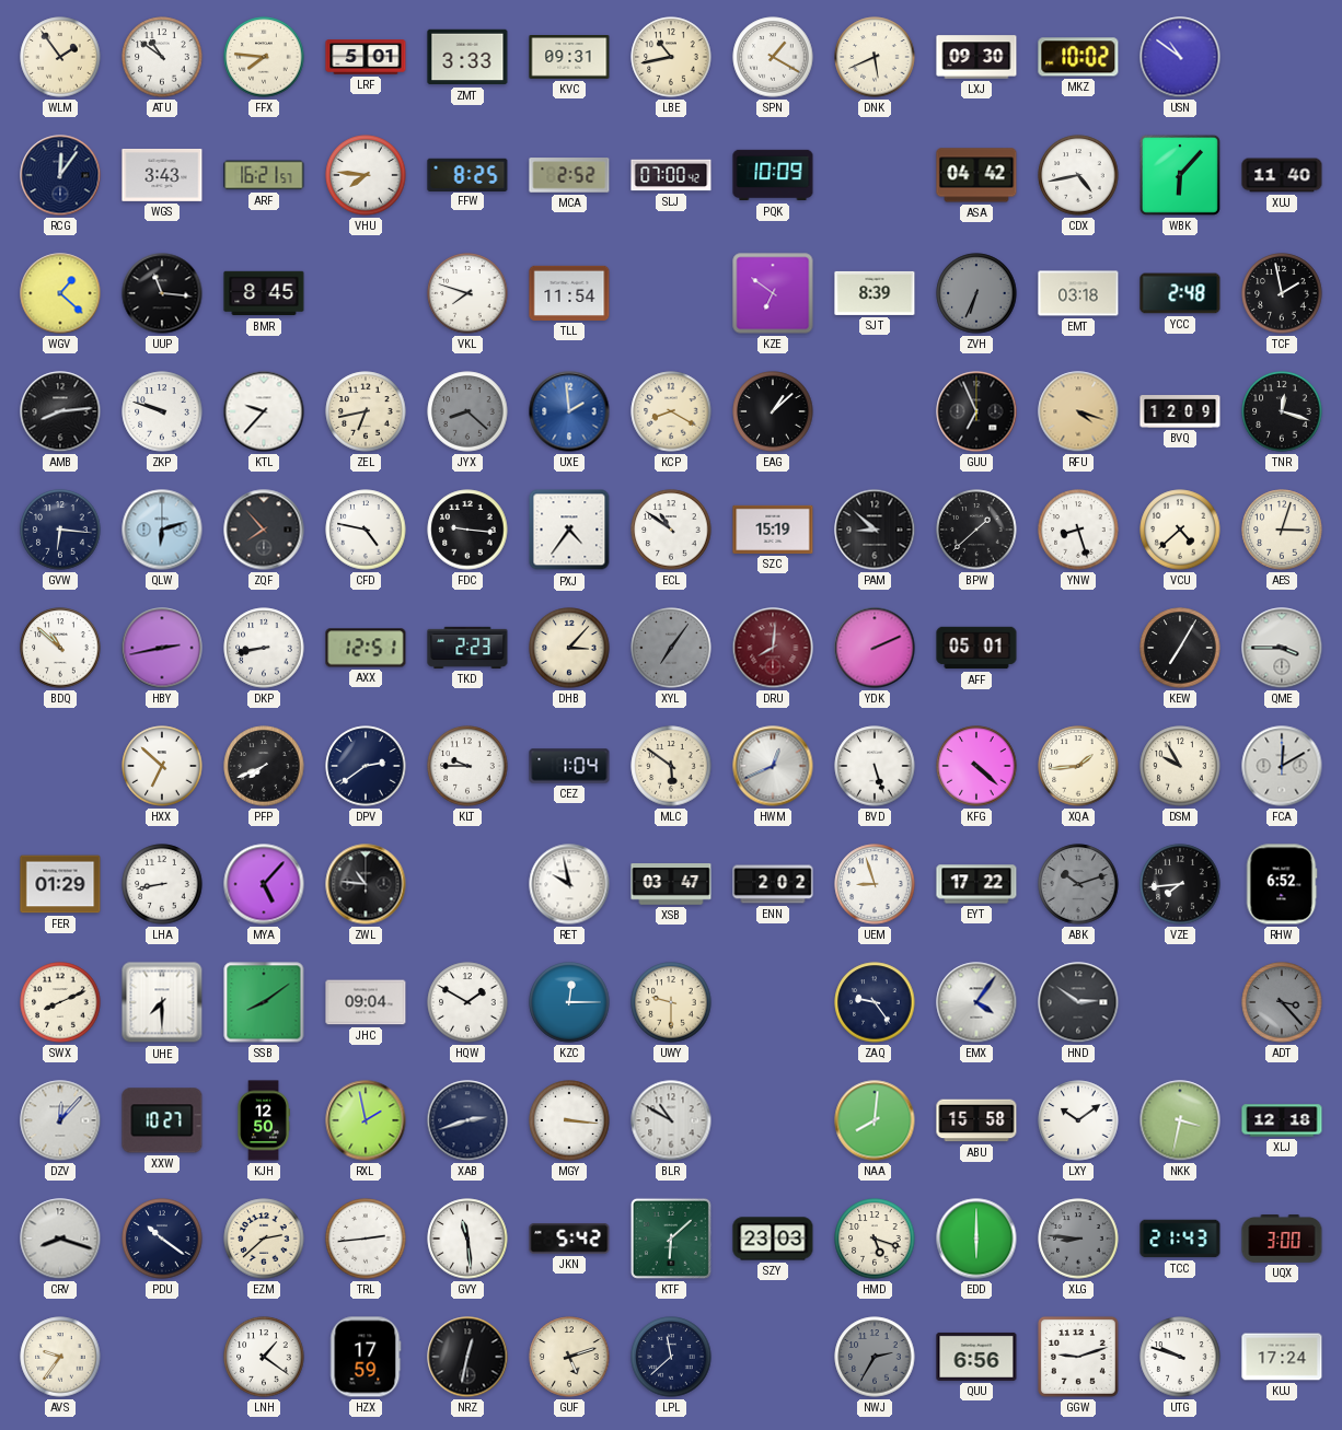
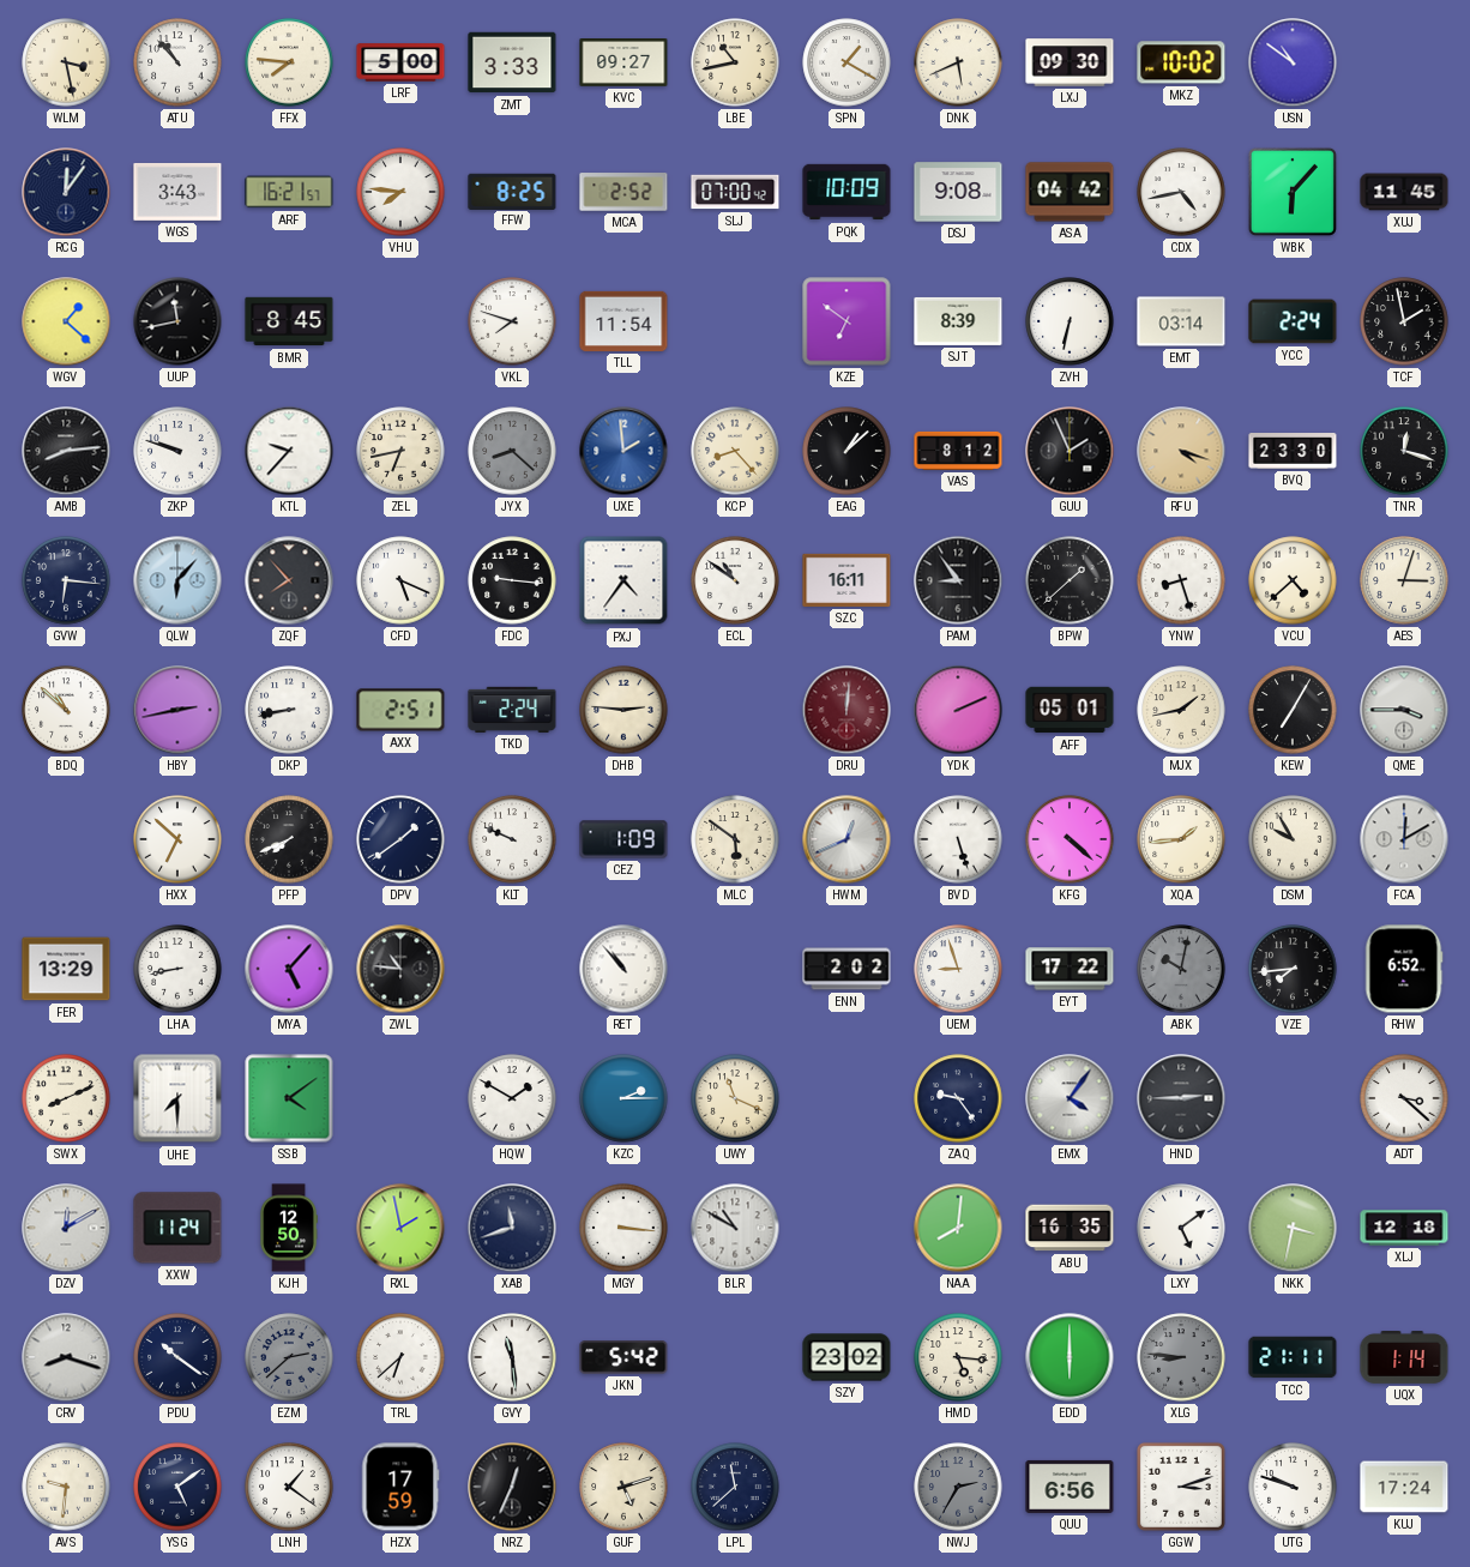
WLM: 1:54 -> 3:28 (66, 62)
ATU: 10:51 -> 10:53 (177, 62)
LRF: 5:01 -> 5:00 (400, 62)
KVC: 09:31 -> 09:27 (623, 64)
DSJ: none -> 9:08 (958, 192)
XUJ: 11:40 -> 11:45 (1404, 192)
UUP: 11:16 -> 11:43 (177, 321)
ZVH: 6:34 -> 6:32 (1070, 321)
ZVH dial: grey -> white (1070, 321)
EMT: 03:18 -> 03:14 (1181, 321)
YCC: 2:48 -> 2:24 (1293, 321)
KCP: 8:20 -> 8:23 (735, 451)
VAS: none -> 8:12 (958, 451)
GUU: 6:56 -> 1:56 (1070, 451)
BVQ: 12:09 -> 23:30 (1293, 452)
QLW: 6:12 -> 6:07 (177, 580)
CFD: 4:47 -> 5:19 (400, 580)
SZC: 15:19 -> 16:11 (847, 580)
PAM: 8:52 -> 8:54 (958, 580)
AXX: 12:51 -> 2:51 (400, 710)
TKD: 2:23 -> 2:24 (512, 710)
DHB: 3:07 -> 2:46 (623, 710)
XYL: 7:06 -> none (671, 648)
DRU: 8:01 -> 12:01 (847, 710)
MJX: none -> 1:43 (1181, 710)
DPV: 2:39 -> 1:39 (400, 839)
KLT: 9:45 -> 9:49 (512, 839)
CEZ: 1:04 -> 1:09 (623, 839)
FER: 01:29 -> 13:29 (66, 969)
RET: 9:58 -> 10:53 (623, 969)
XSB: 03:47 -> none (671, 884)
ABK: 10:12 -> 10:02 (1181, 969)
SSB: 8:09 -> 4:09 (289, 1098)
JHC: 09:04 -> none (366, 1002)
KZC: 12:15 -> 2:15 (623, 1098)
UWY: 9:30 -> 11:19 (735, 1098)
HND: 2:51 -> 2:45 (1181, 1098)
ADT: 3:23 -> 3:22 (1404, 1098)
ADT dial: grey -> white (1404, 1098)
DZV: 12:07 -> 12:10 (66, 1228)
XXW: 10:27 -> 11:24 (177, 1228)
XAB: 2:42 -> 11:42 (512, 1228)
ABU: 15:58 -> 16:35 (1070, 1228)
LXY: 10:09 -> 5:09 (1181, 1228)
EZM dial: cream -> grey (289, 1357)
TRL: 2:44 -> 6:38 (400, 1357)
KTF: 6:08 -> none (671, 1239)
SZY: 23:03 -> 23:02 (847, 1357)
HMD: 5:18 -> 5:16 (958, 1357)
TCC: 21:43 -> 21:11 (1293, 1357)
UQX: 3:00 -> 1:14 (1404, 1358)
AVS: 9:36 -> 9:31 (66, 1487)
YSG: none -> 5:09 (177, 1487)
NRZ: 12:32 -> 12:34 (512, 1487)
GGW: 9:12 -> 3:12 (1181, 1487)
